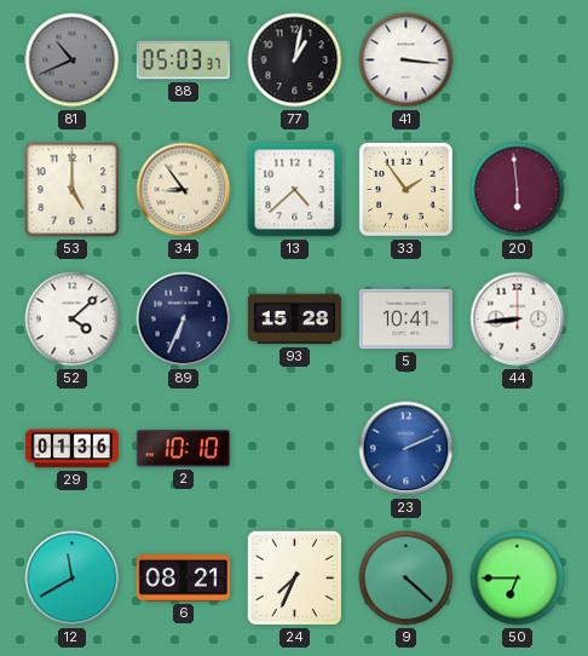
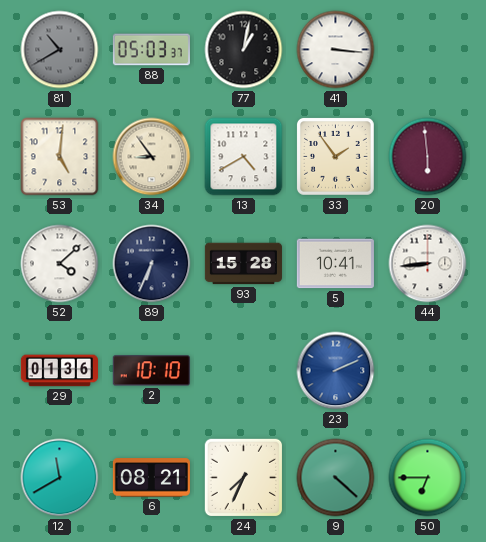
81: 10:41 -> 10:40 (60, 50)
53: 5:00 -> 5:01 (60, 157)
13: 4:38 -> 4:40 (244, 157)
